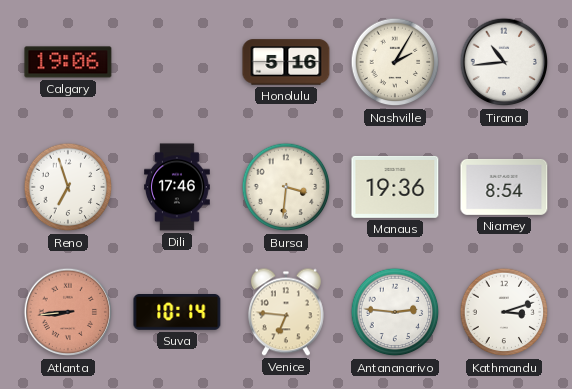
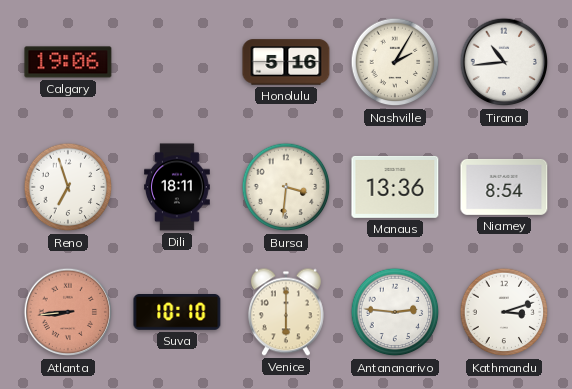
Dili: 17:46 -> 18:11 (178, 187)
Manaus: 19:36 -> 13:36 (395, 187)
Suva: 10:14 -> 10:10 (177, 313)
Venice: 6:46 -> 6:00 (286, 312)
